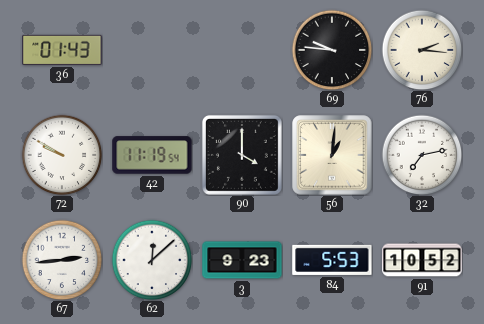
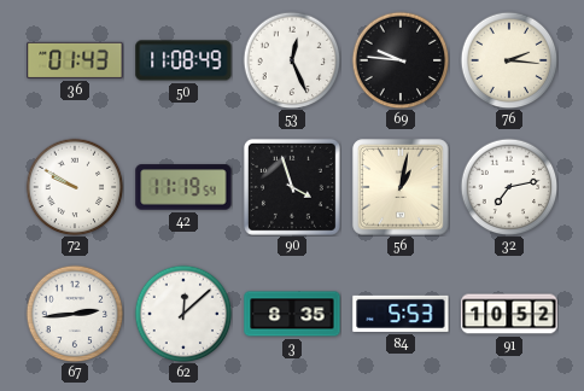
50: none -> 11:08 (183, 60)
53: none -> 12:26 (292, 60)
90: 4:00 -> 3:57 (292, 187)
56: 1:01 -> 1:02 (401, 187)
3: 9:23 -> 8:35 (292, 314)
